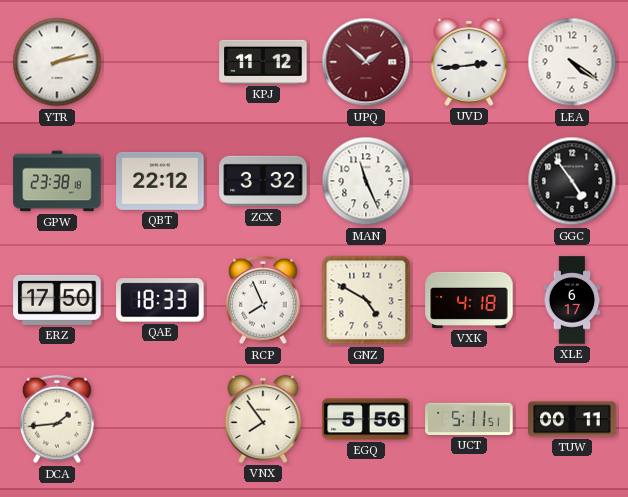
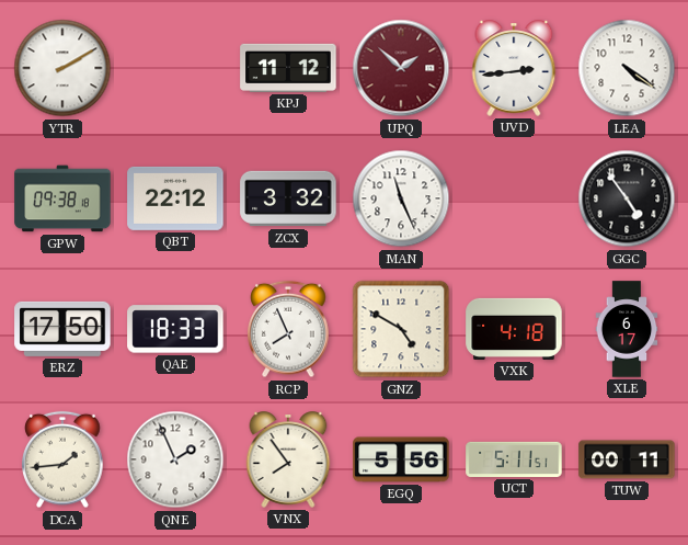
YTR: 2:13 -> 2:10 (62, 68)
GPW: 23:38 -> 09:38 (62, 198)
QNE: none -> 1:56 (175, 459)
